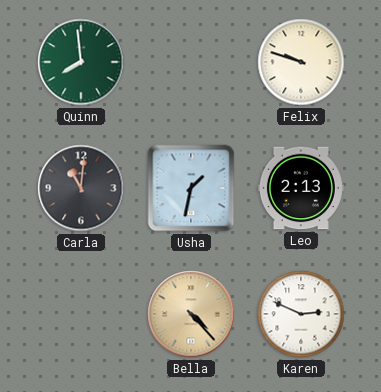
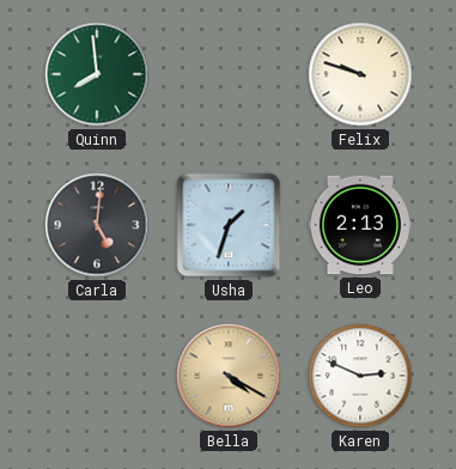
Carla: 11:01 -> 5:01 (97, 225)
Usha: 1:32 -> 1:33 (229, 225)
Bella: 4:23 -> 4:20 (229, 376)
